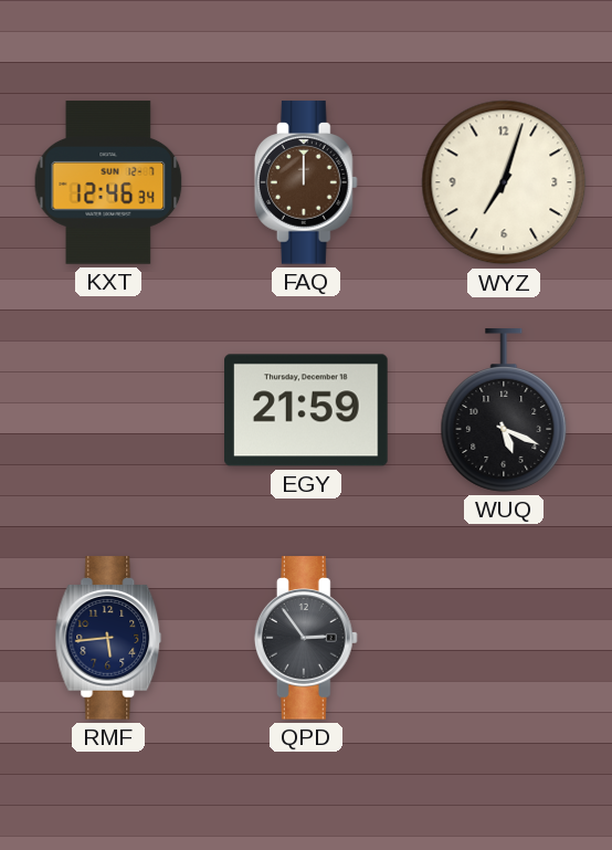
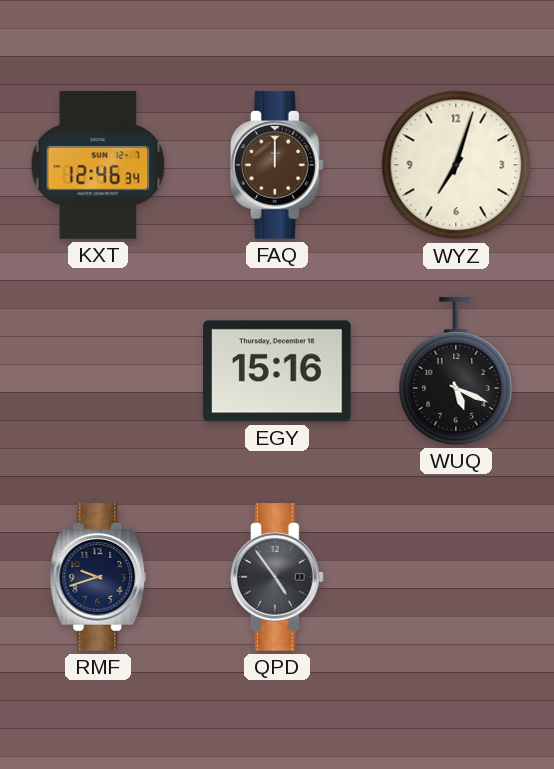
EGY: 21:59 -> 15:16 (277, 371)
RMF: 5:44 -> 9:42 (98, 577)
QPD: 2:54 -> 4:54 (277, 577)
